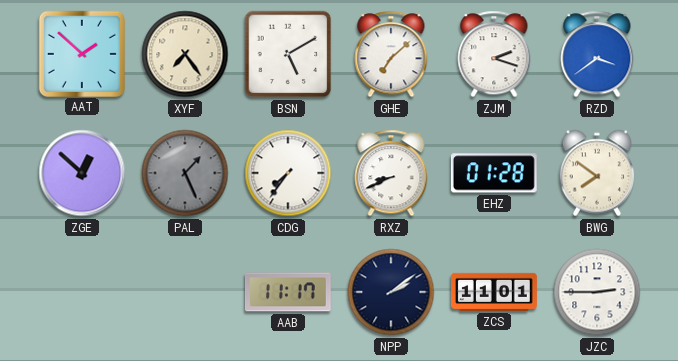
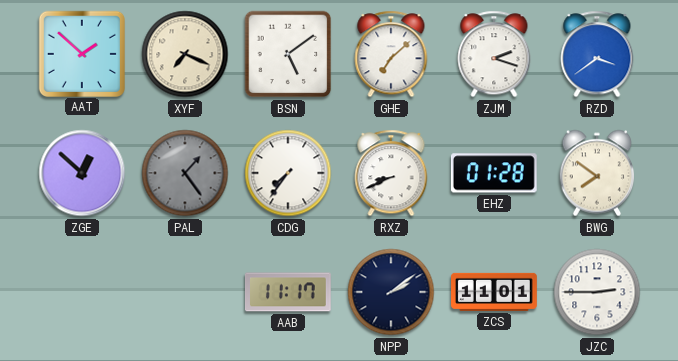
XYF: 7:24 -> 7:19 (185, 54)
BSN: 5:10 -> 5:09 (288, 54)
PAL: 1:26 -> 1:24 (185, 173)
